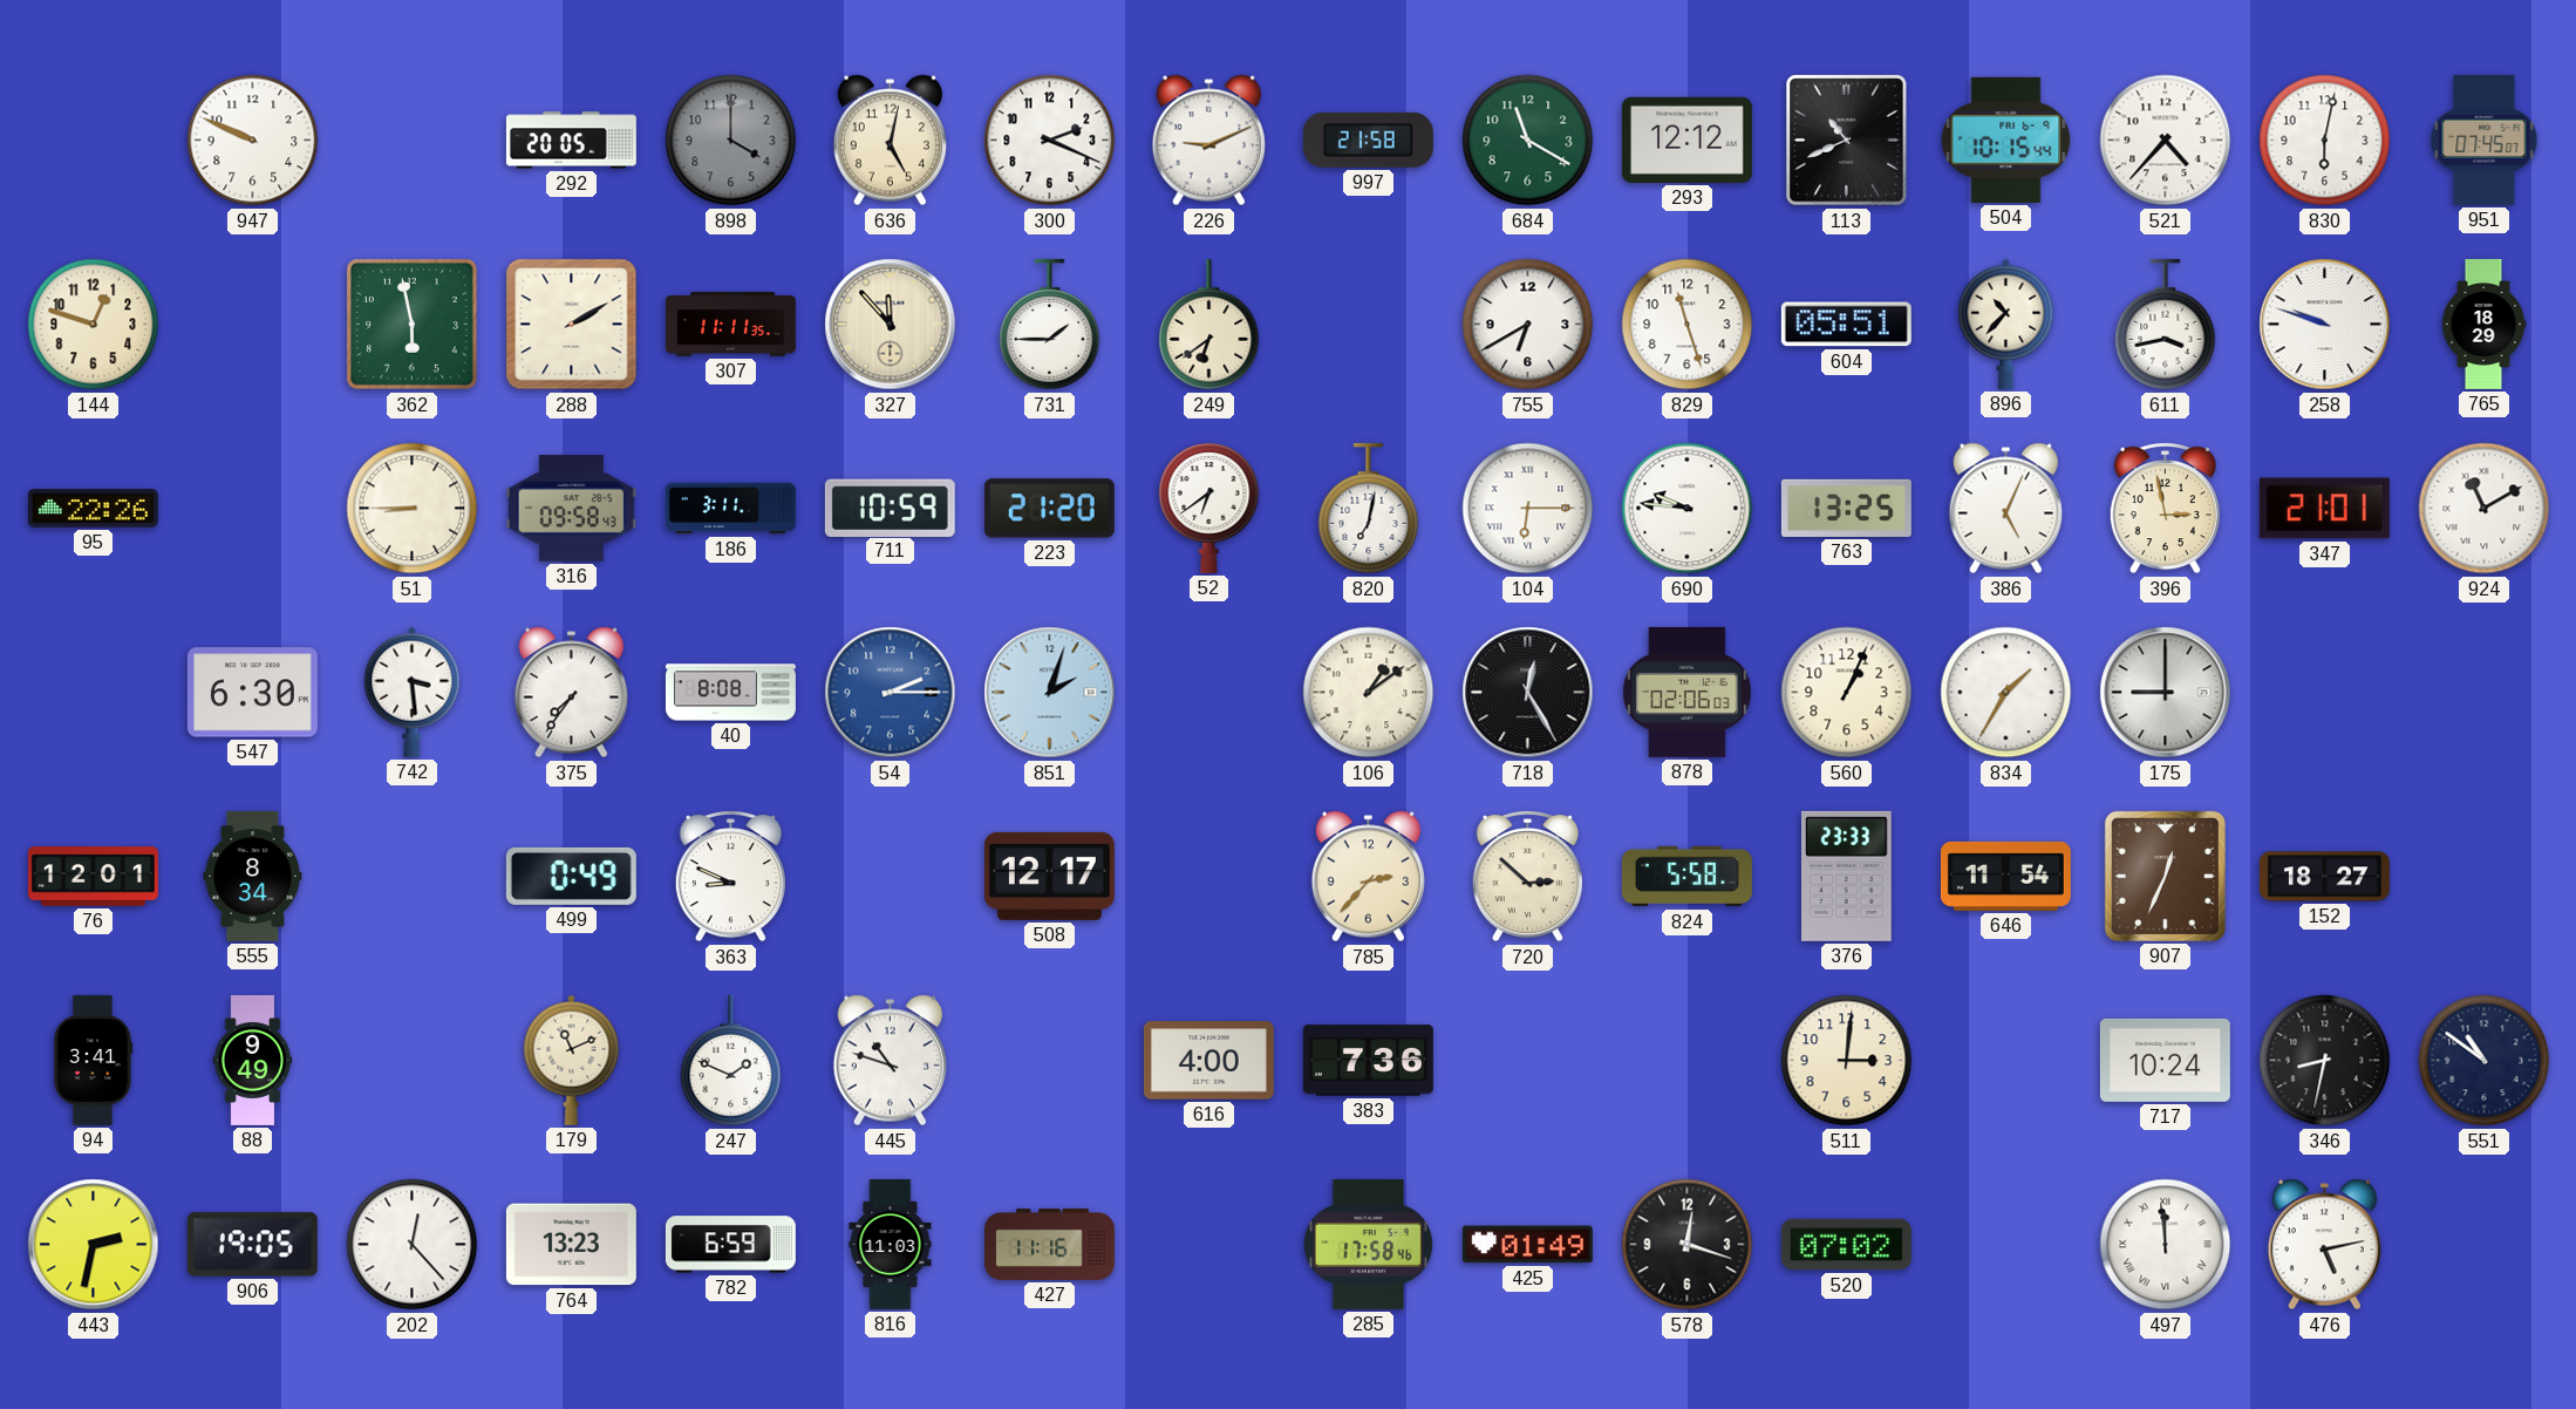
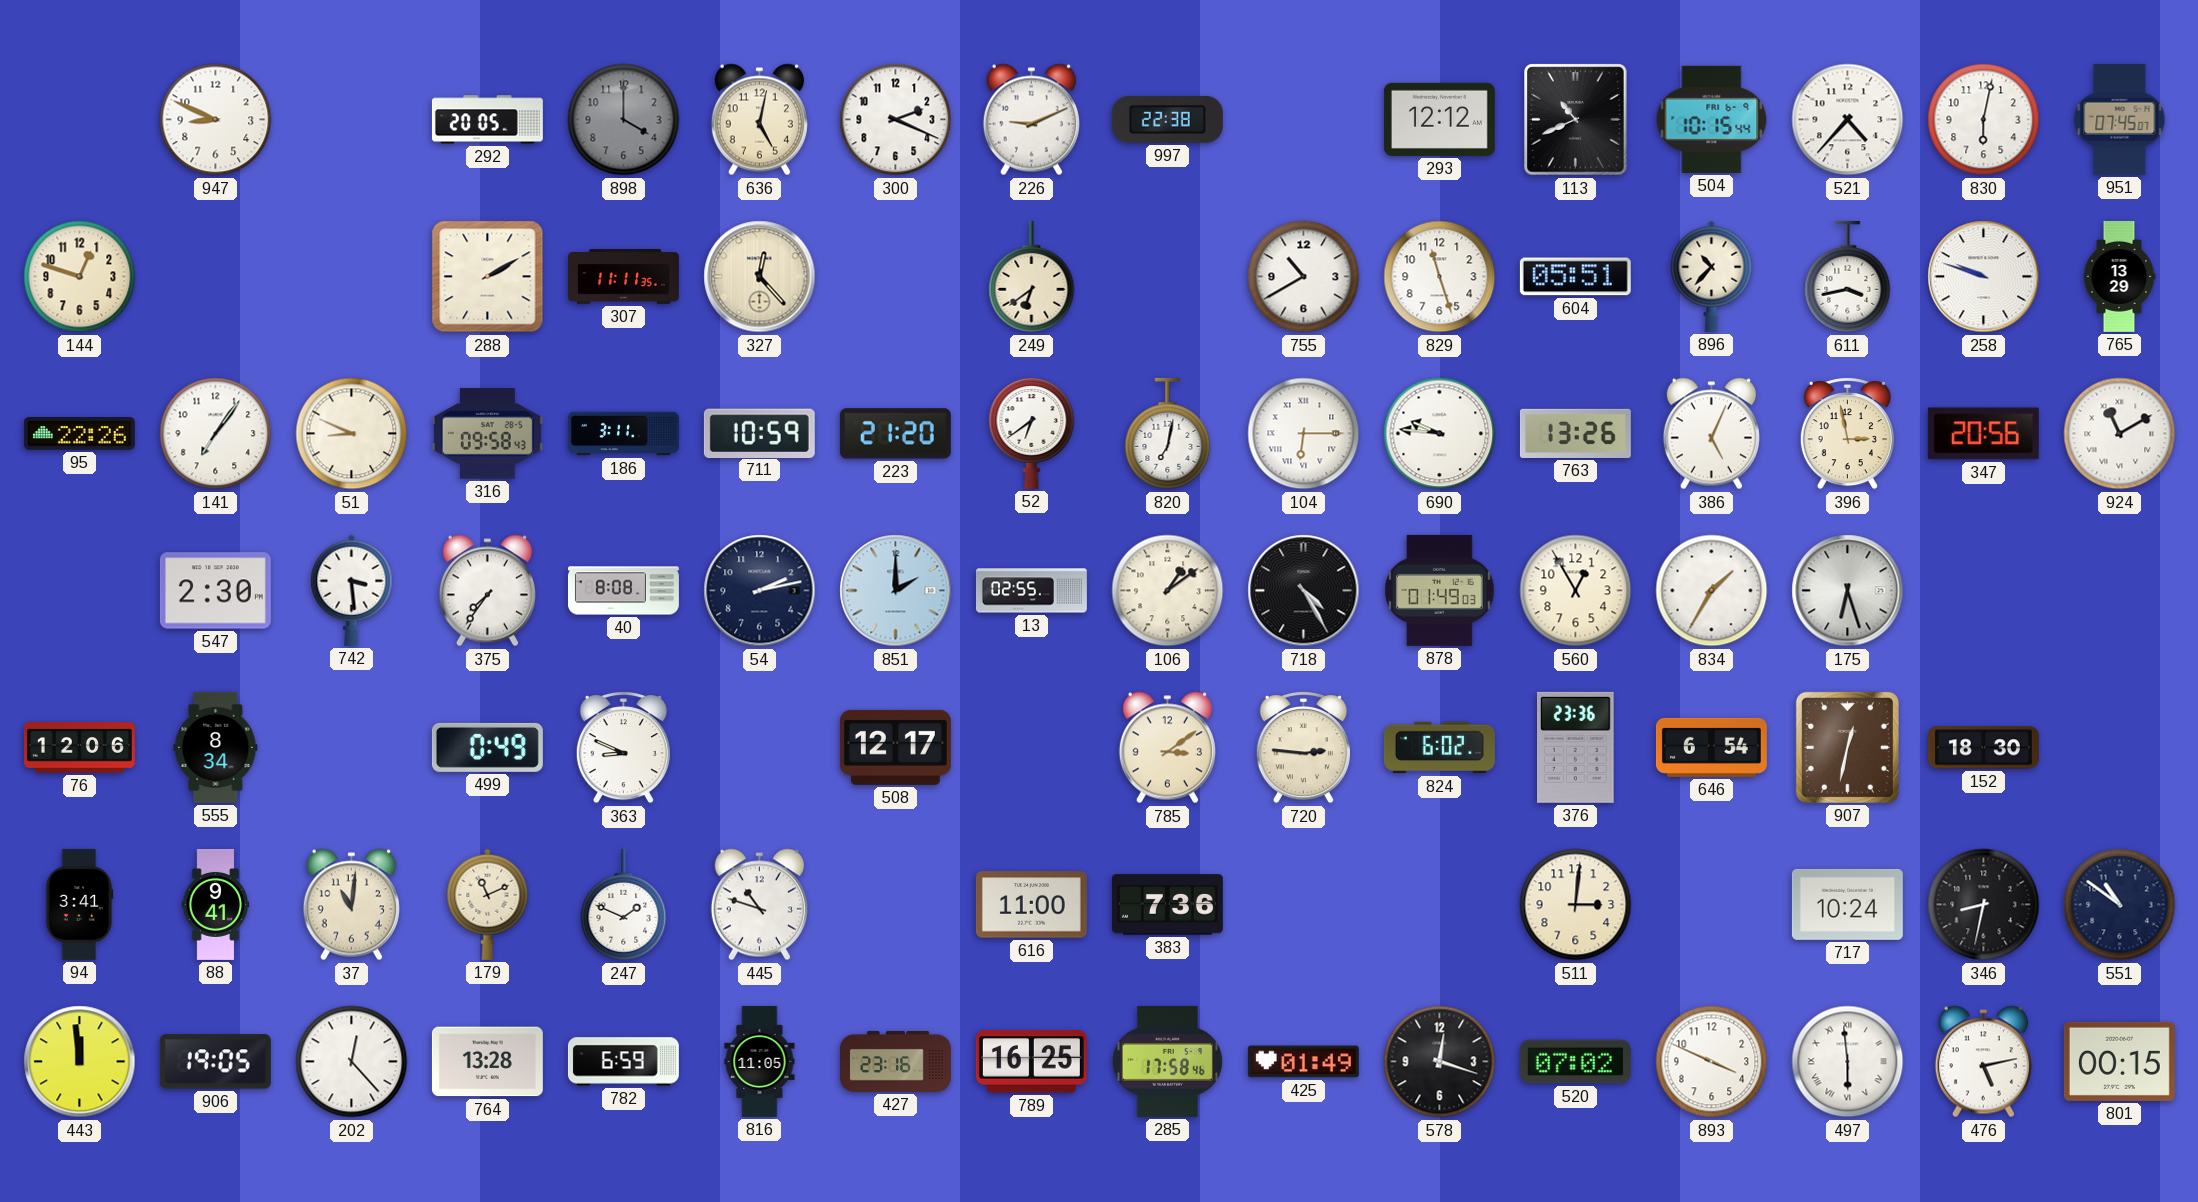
947: 9:49 -> 8:49 (216, 120)
997: 21:58 -> 22:38 (1167, 119)
684: 11:20 -> none (1528, 141)
362: 5:58 -> none (413, 325)
327: 11:53 -> 12:23 (760, 277)
731: 1:45 -> none (1050, 325)
755: 6:40 -> 10:40 (1304, 277)
765: 18:29 -> 13:29 (2119, 276)
141: none -> 7:06 (216, 434)
51: 8:45 -> 8:49 (352, 434)
763: 13:25 -> 13:26 (1575, 433)
347: 21:01 -> 20:56 (1983, 434)
547: 6:30 -> 2:30 (215, 591)
54: 2:15 -> 2:13 (760, 591)
54 dial: blue -> navy (760, 591)
851: 2:03 -> 2:00 (896, 591)
13: none -> 02:55 (1031, 591)
718: 12:25 -> 4:25 (1304, 591)
878: 02:06 -> 01:49 (1439, 590)
560: 1:04 -> 12:55 (1576, 591)
175: 9:00 -> 6:27 (1848, 591)
76: 12:01 -> 12:06 (79, 748)
785: 2:37 -> 3:09 (1167, 748)
720: 2:52 -> 2:46 (1303, 748)
824: 5:58 -> 6:02 (1439, 748)
376: 23:33 -> 23:36 (1576, 747)
646: 11:54 -> 6:54 (1711, 747)
907: 12:34 -> 12:32 (1847, 747)
152: 18:27 -> 18:30 (1983, 748)
88: 9:49 -> 9:41 (216, 904)
37: none -> 11:01 (351, 905)
616: 4:00 -> 11:00 (1031, 905)
443: 2:32 -> 11:59 (80, 1062)
764: 13:23 -> 13:28 (487, 1062)
816: 11:03 -> 11:05 (760, 1061)
427: 11:16 -> 23:16 (895, 1061)
789: none -> 16:25 (1031, 1062)
893: none -> 3:49 (1712, 1062)
497: 11:59 -> 5:59 (1848, 1062)
801: none -> 00:15 (2119, 1061)
